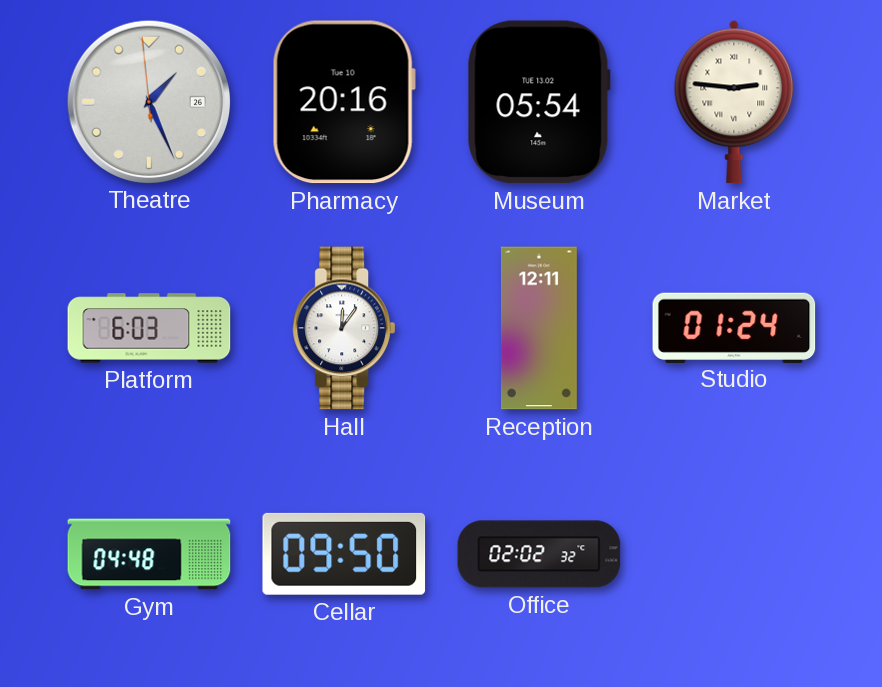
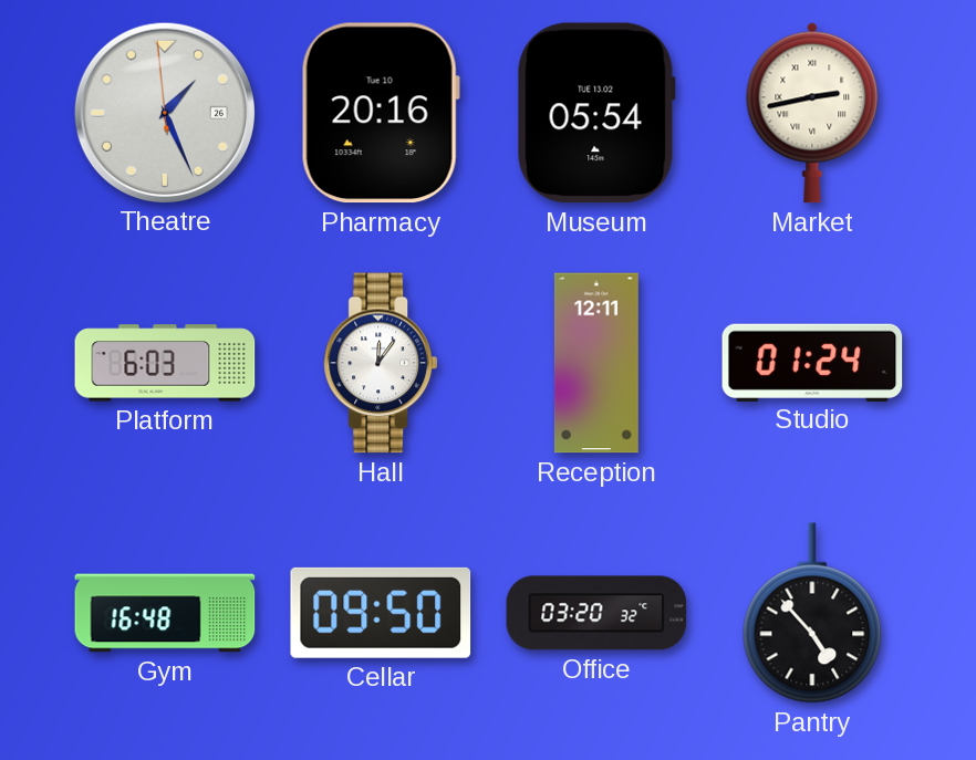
Market: 2:46 -> 2:43 (812, 113)
Gym: 04:48 -> 16:48 (165, 613)
Office: 02:02 -> 03:20 (596, 613)
Pantry: none -> 4:53 (812, 613)
